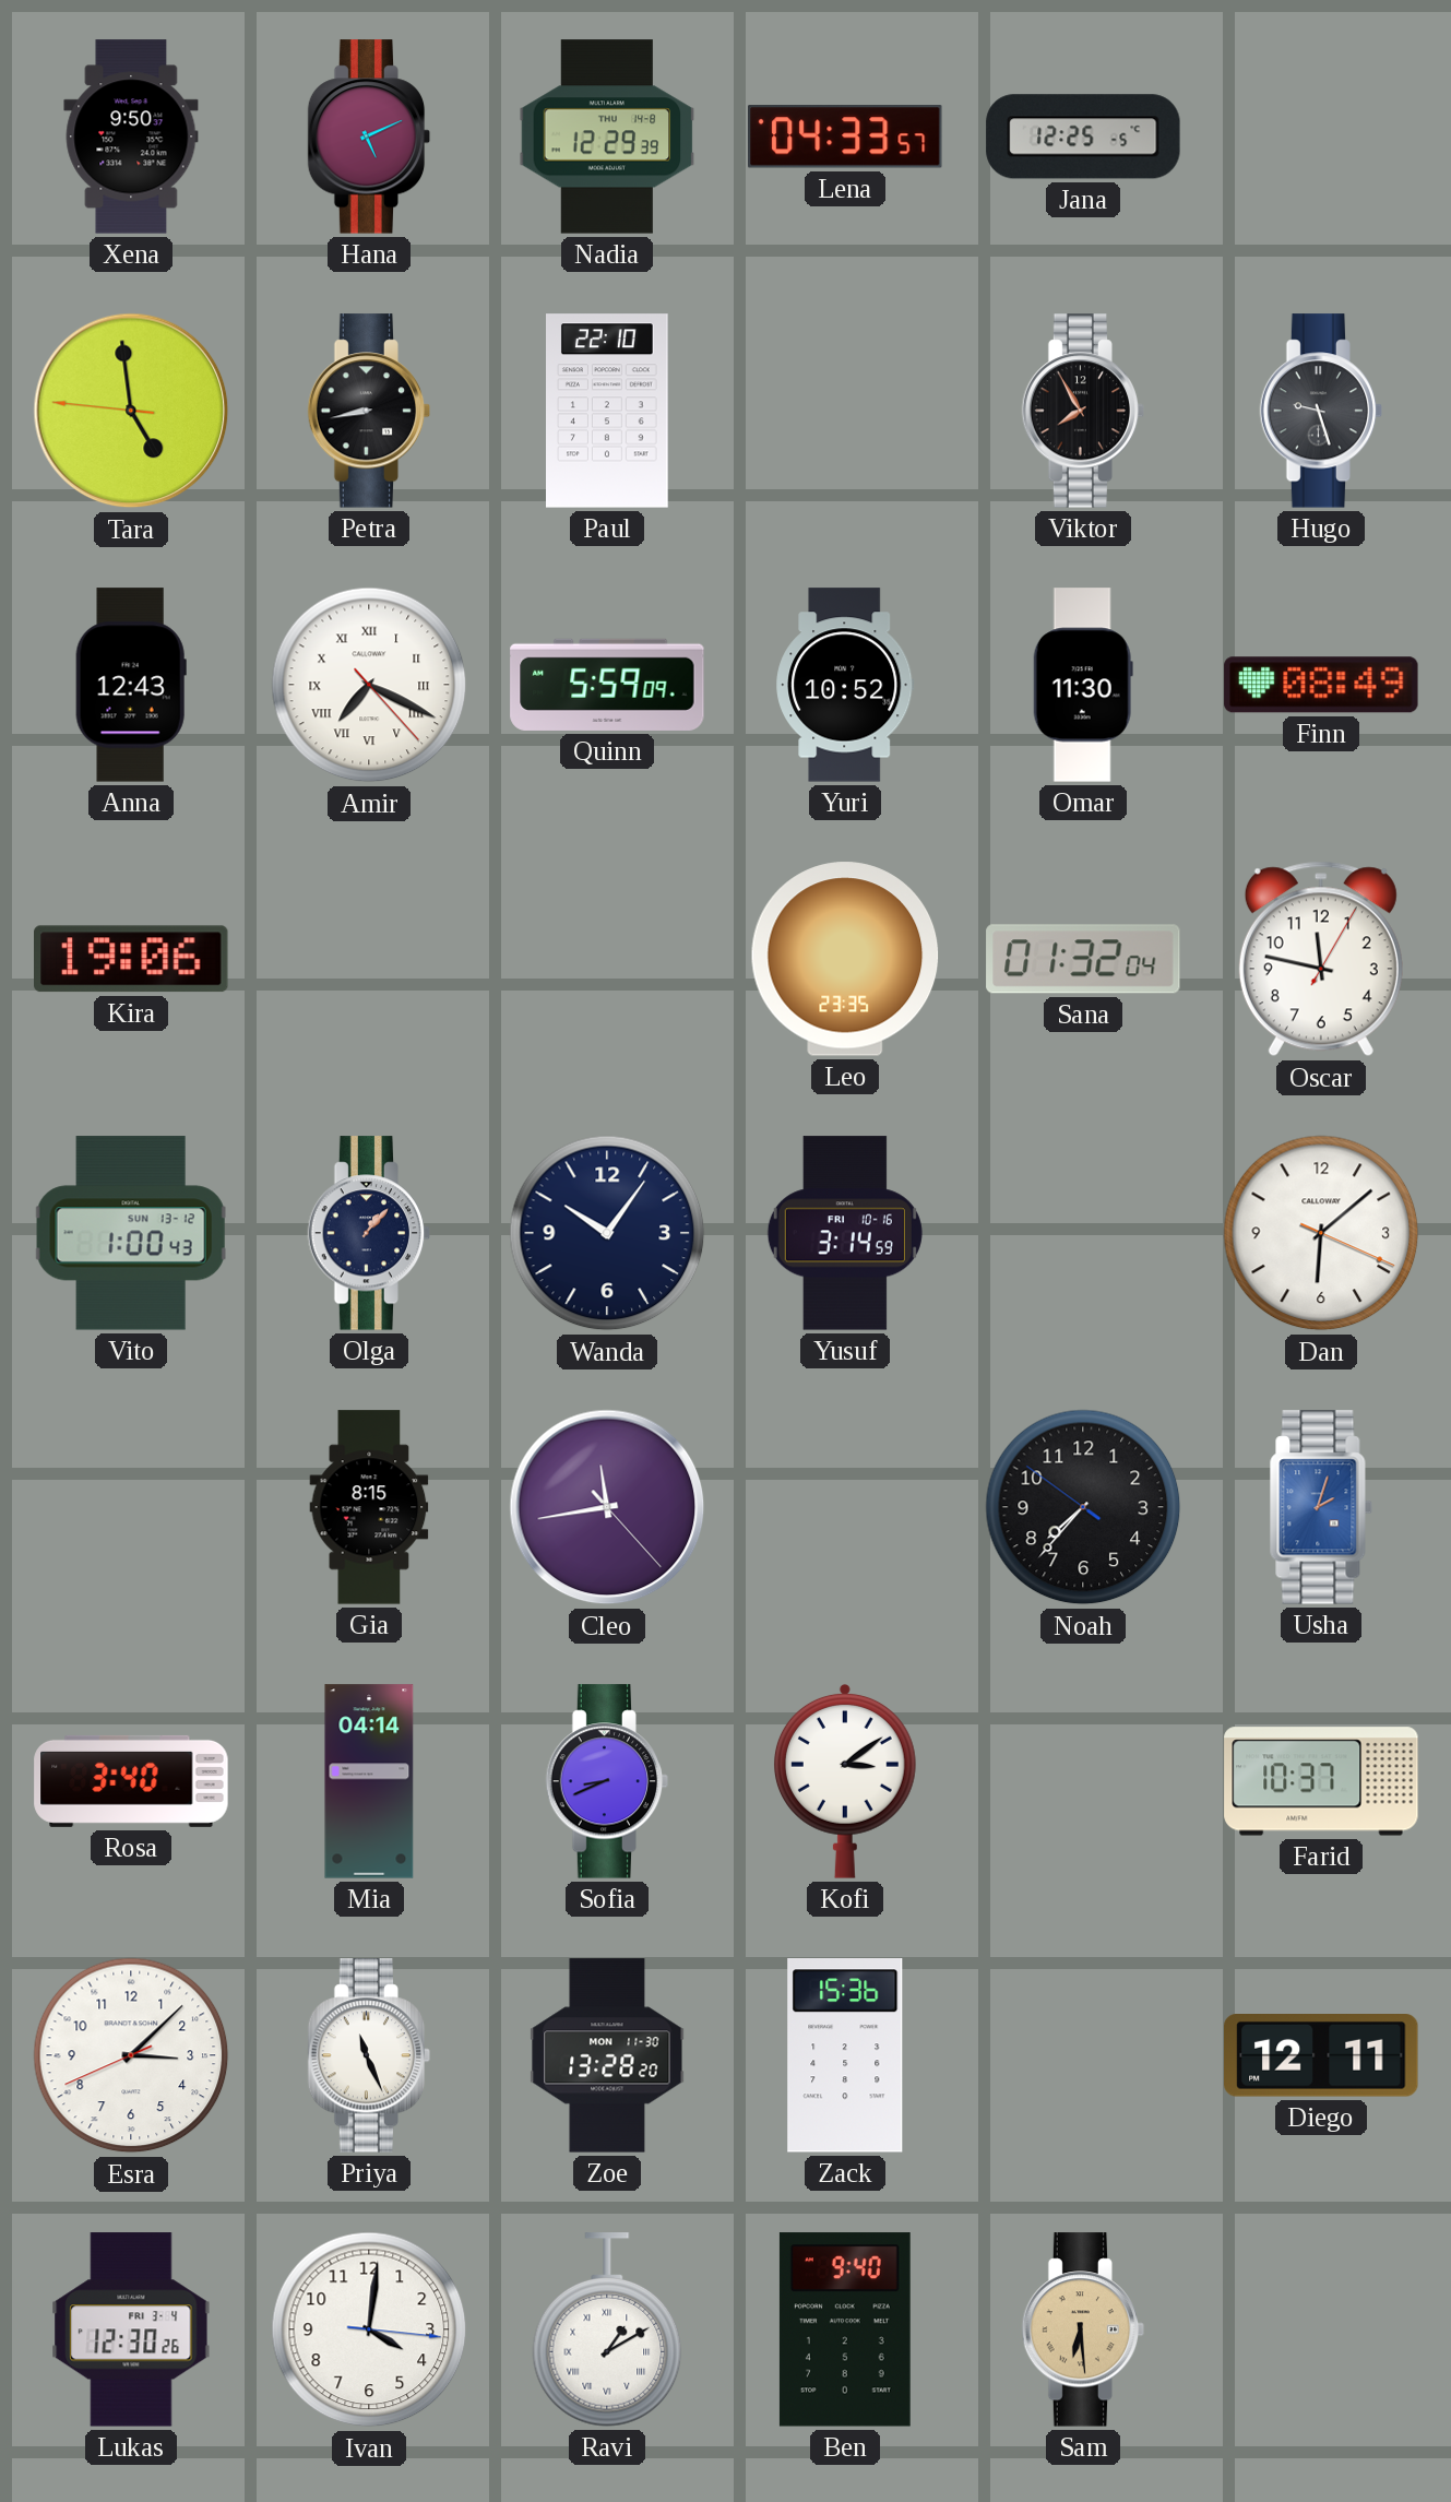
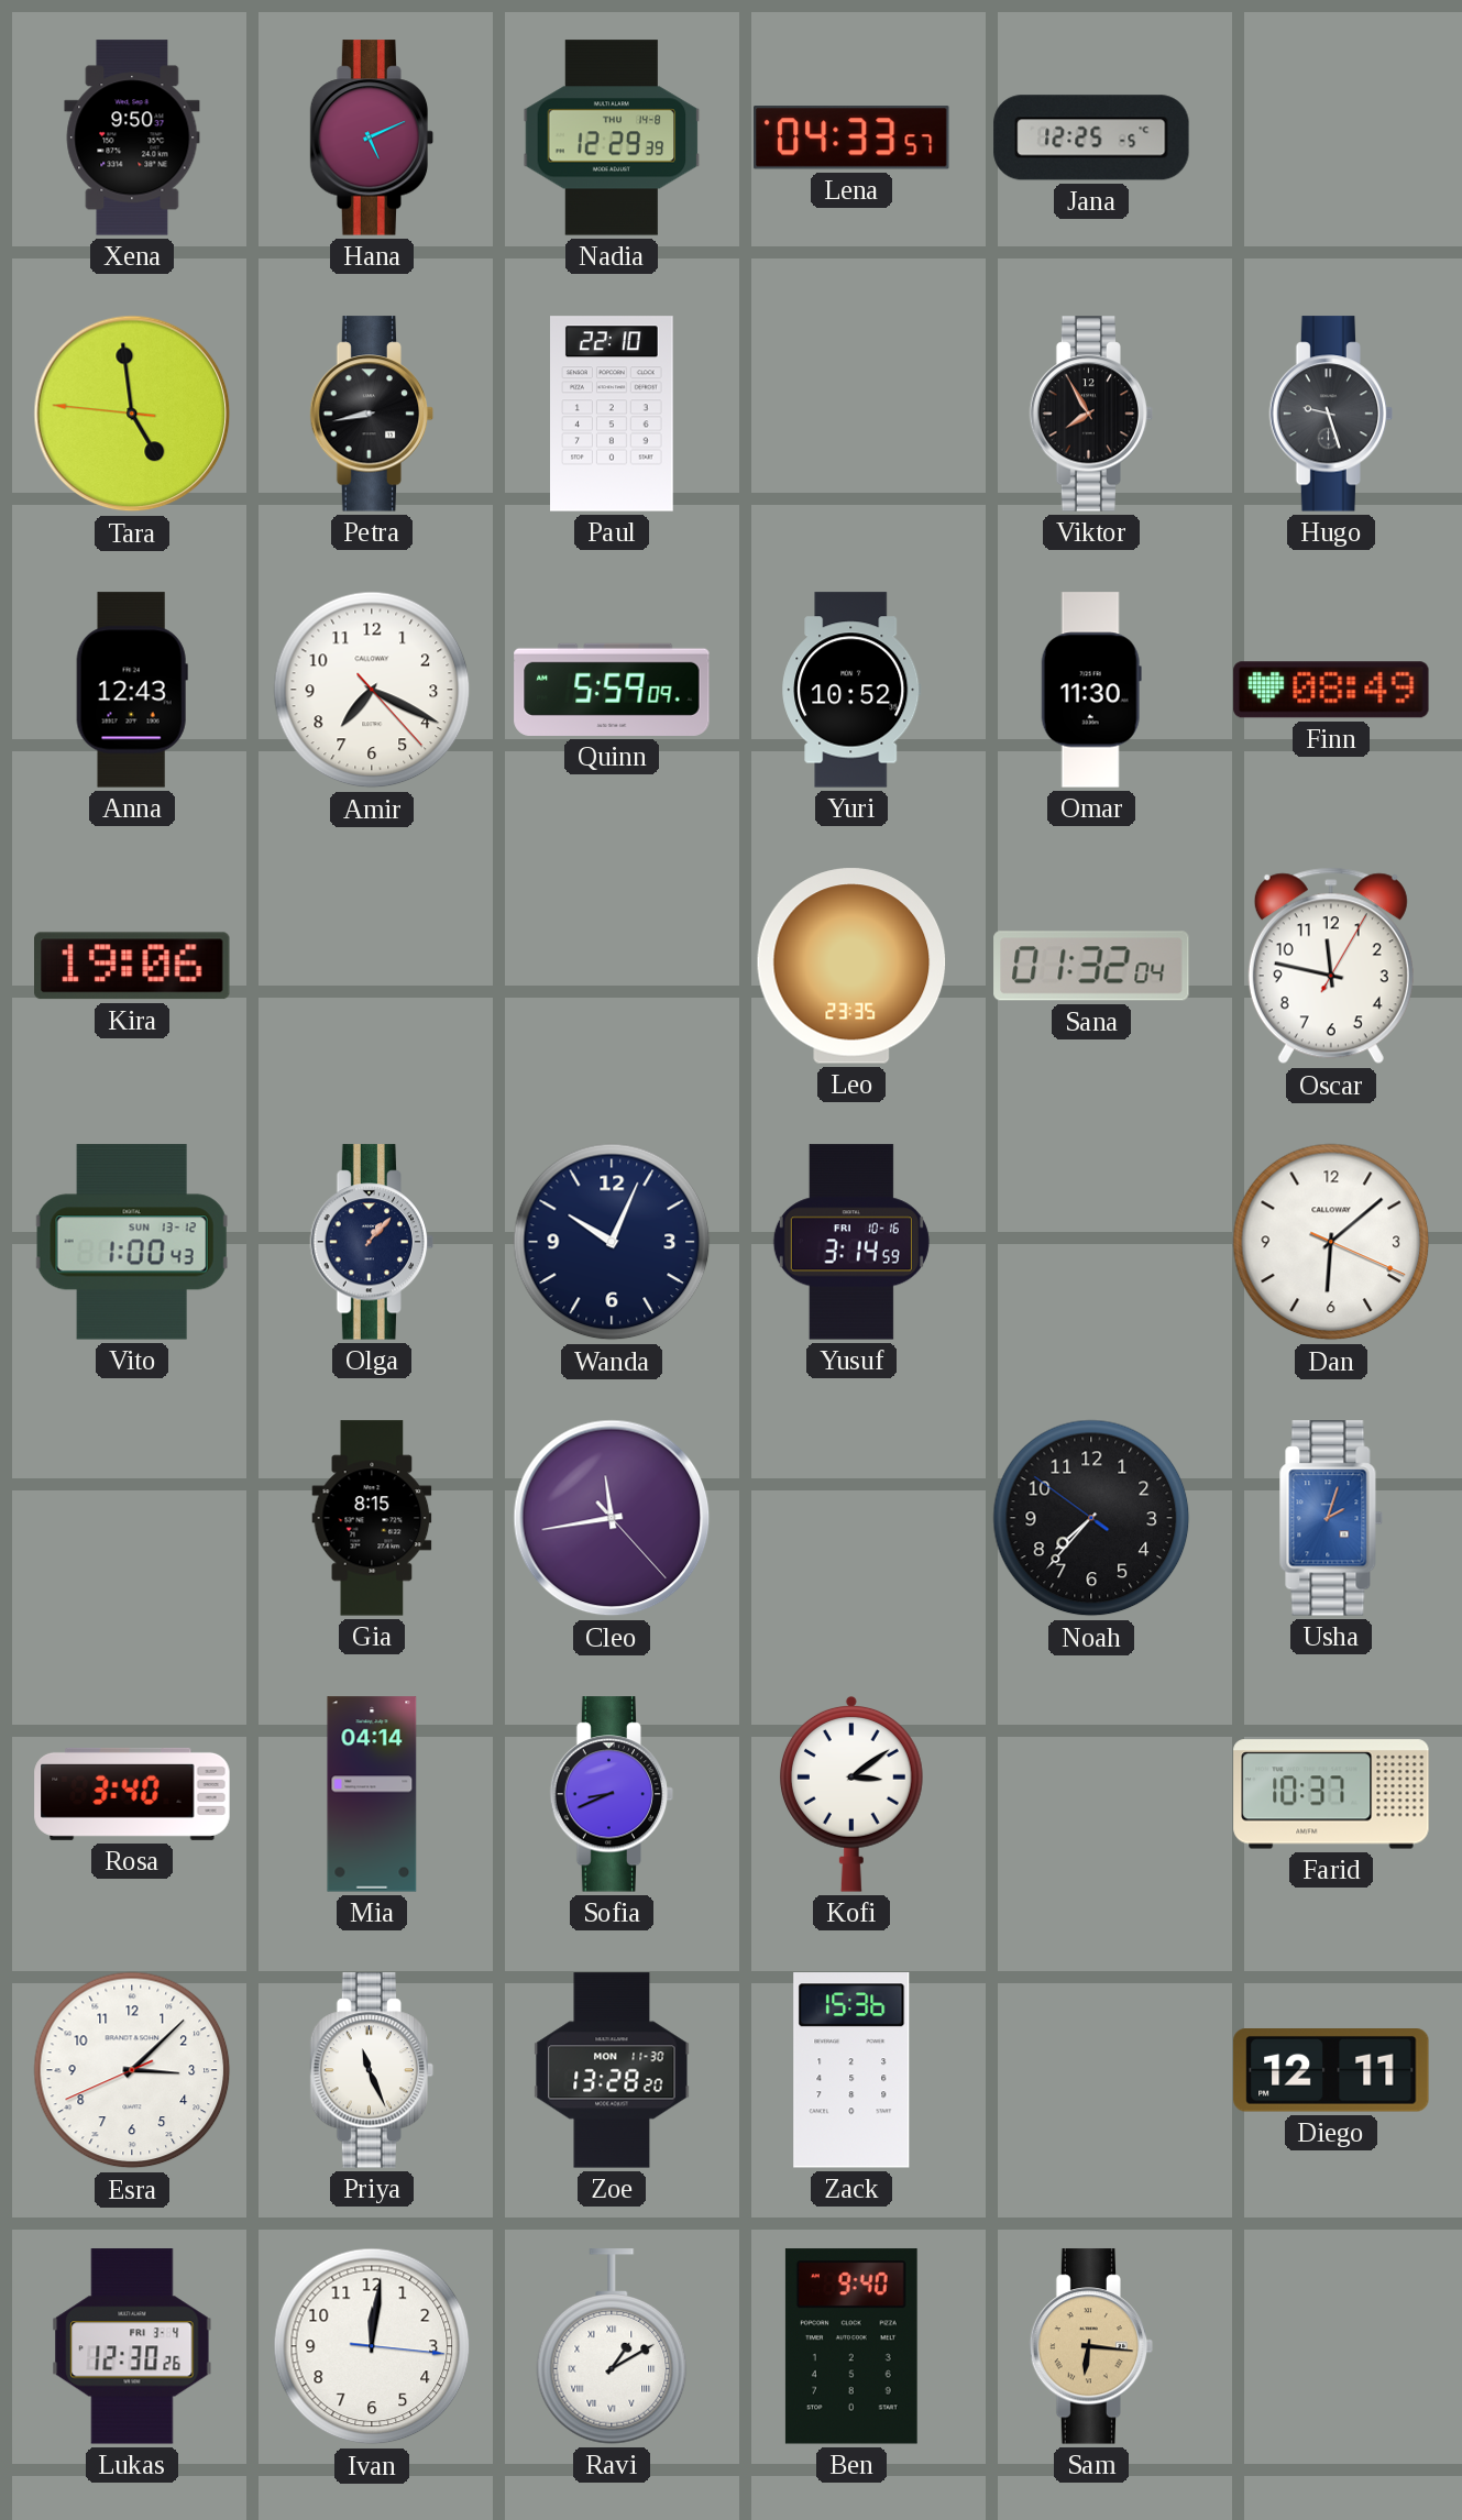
Amir numerals: Roman -> Arabic (372, 690)
Wanda: 10:06 -> 10:04 (612, 1242)
Ivan: 4:01 -> 12:01 (372, 2346)
Sam: 6:29 -> 6:16 (1091, 2346)
